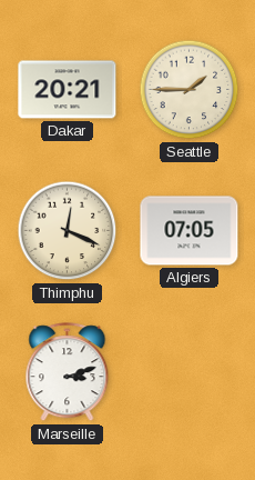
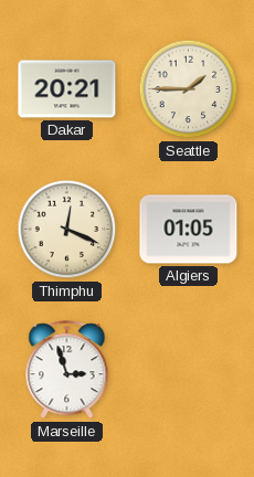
Algiers: 07:05 -> 01:05 (189, 230)
Marseille: 3:12 -> 2:57 (67, 370)
